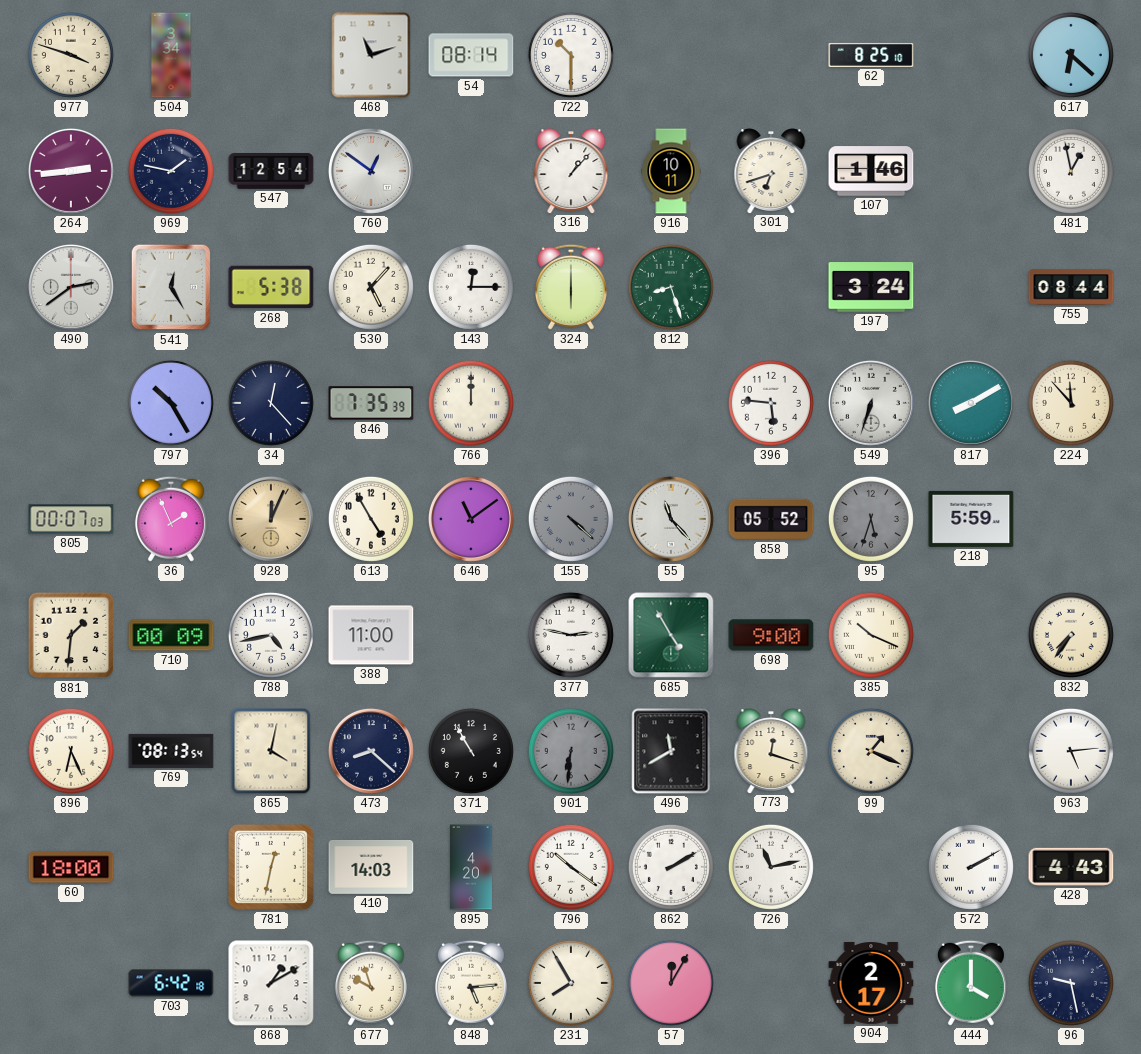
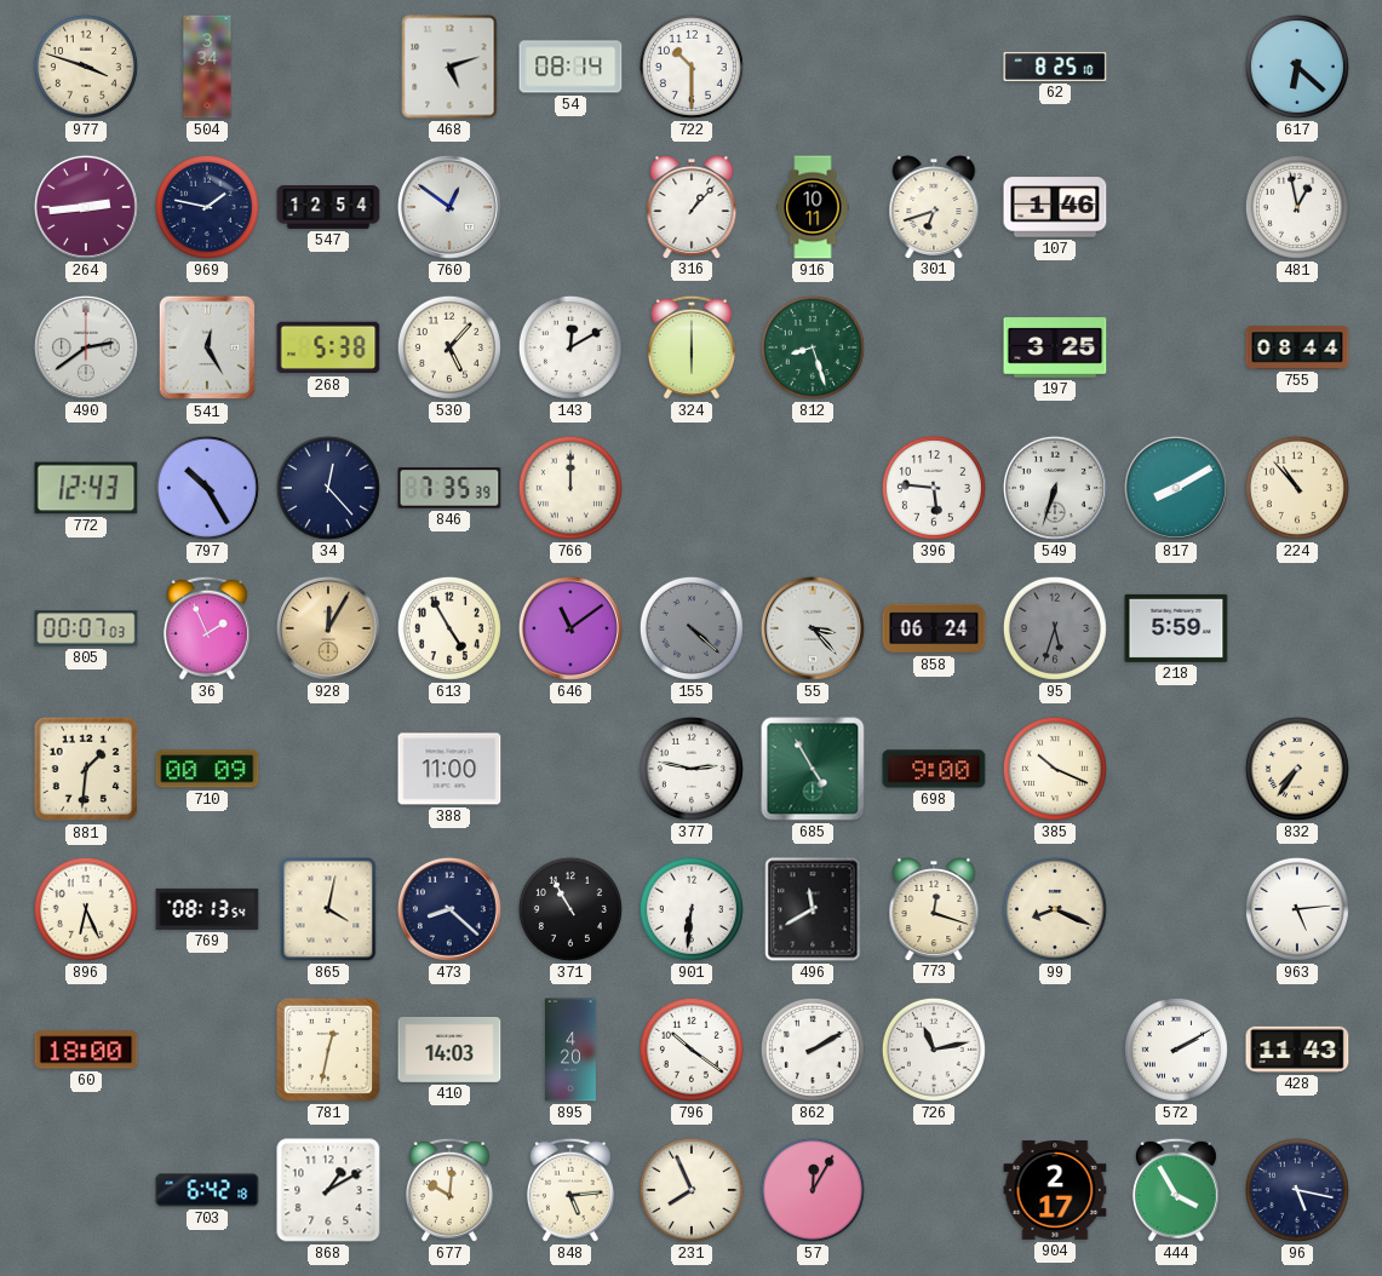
468: 11:12 -> 5:12 (449, 67)
143: 12:15 -> 12:10 (570, 347)
197: 3:24 -> 3:25 (1055, 347)
772: none -> 12:43 (86, 488)
224: 11:53 -> 10:53 (1297, 488)
928: 12:04 -> 12:05 (328, 628)
55: 11:23 -> 3:23 (813, 628)
858: 05:52 -> 06:24 (934, 628)
788: 4:43 -> none (271, 635)
901 dial: grey -> white (692, 909)
99: 1:19 -> 8:19 (1055, 909)
428: 4:43 -> 11:43 (1297, 1050)
677: 9:57 -> 10:01 (449, 1190)
231: 7:55 -> 7:56 (692, 1190)
444: 4:00 -> 3:55 (1176, 1190)
96: 9:28 -> 5:17 (1297, 1190)
